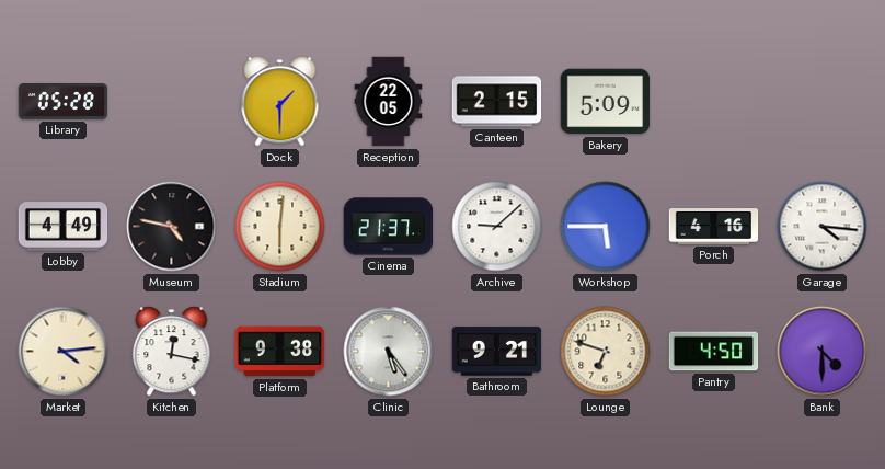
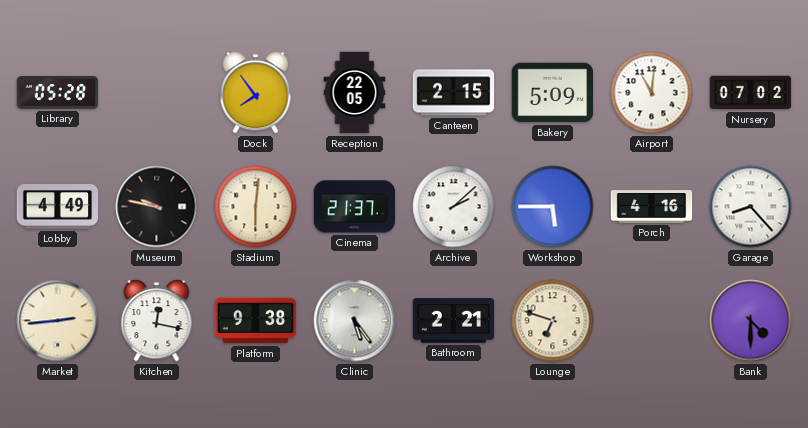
Dock: 1:30 -> 7:54 (256, 93)
Airport: none -> 11:01 (652, 93)
Nursery: none -> 07:02 (751, 93)
Museum: 4:47 -> 9:47 (157, 207)
Archive: 9:08 -> 2:08 (454, 207)
Garage: 4:16 -> 8:23 (751, 207)
Market: 4:14 -> 2:44 (58, 321)
Bathroom: 9:21 -> 2:21 (454, 321)
Pantry: 4:50 -> none (714, 352)
